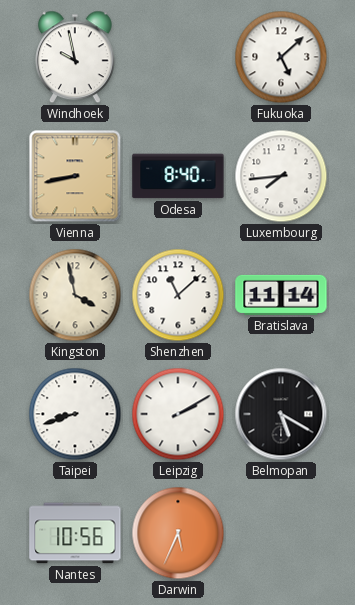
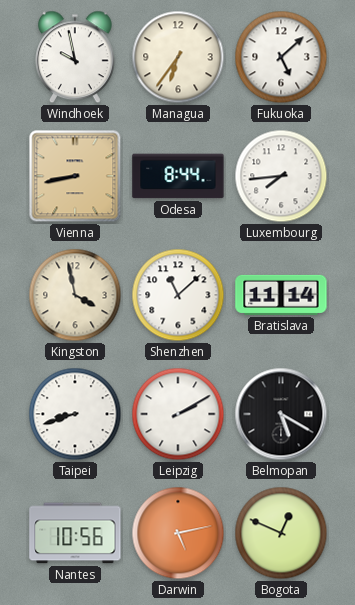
Managua: none -> 6:36 (178, 57)
Odesa: 8:40 -> 8:44 (178, 176)
Darwin: 5:34 -> 5:13 (178, 533)
Bogota: none -> 12:49 (281, 533)
